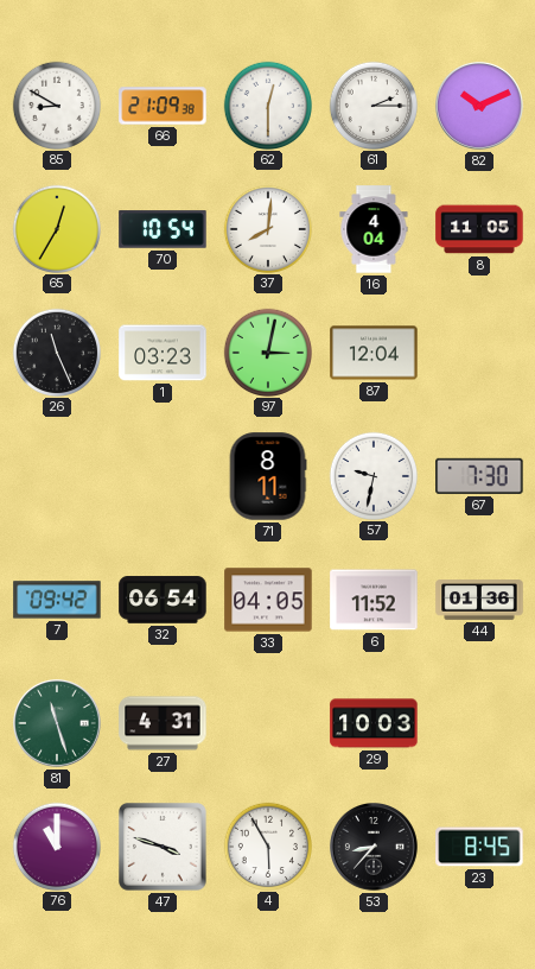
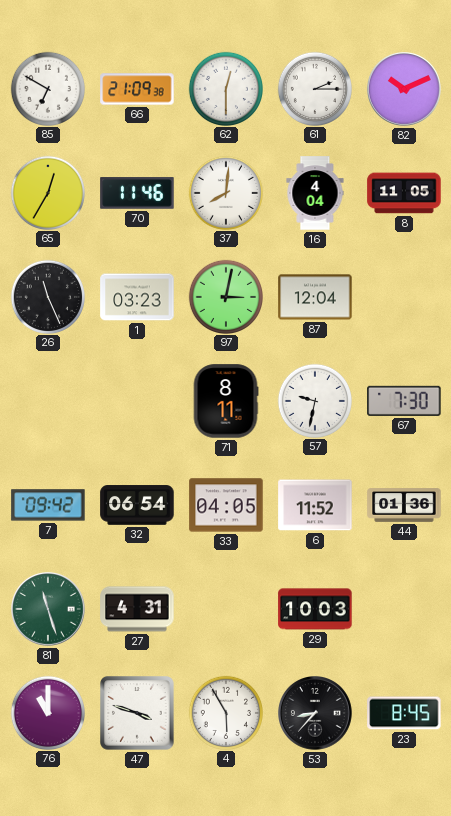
85: 8:50 -> 6:50 (47, 88)
70: 10:54 -> 11:46 (137, 193)
